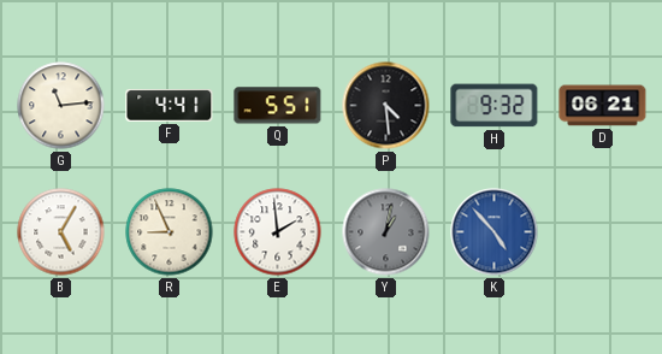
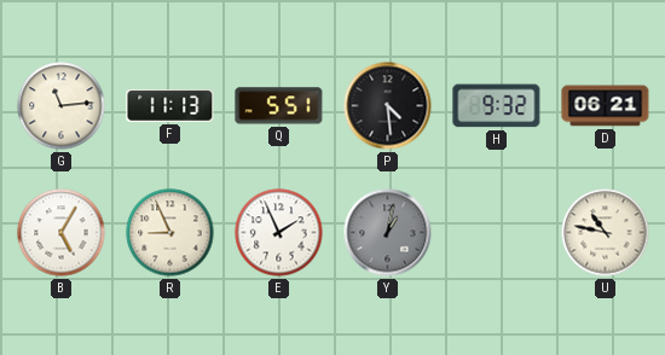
F: 4:41 -> 11:13 (170, 105)
E: 1:59 -> 1:56 (279, 233)
K: 4:53 -> none (495, 232)
U: none -> 10:47 (606, 233)
